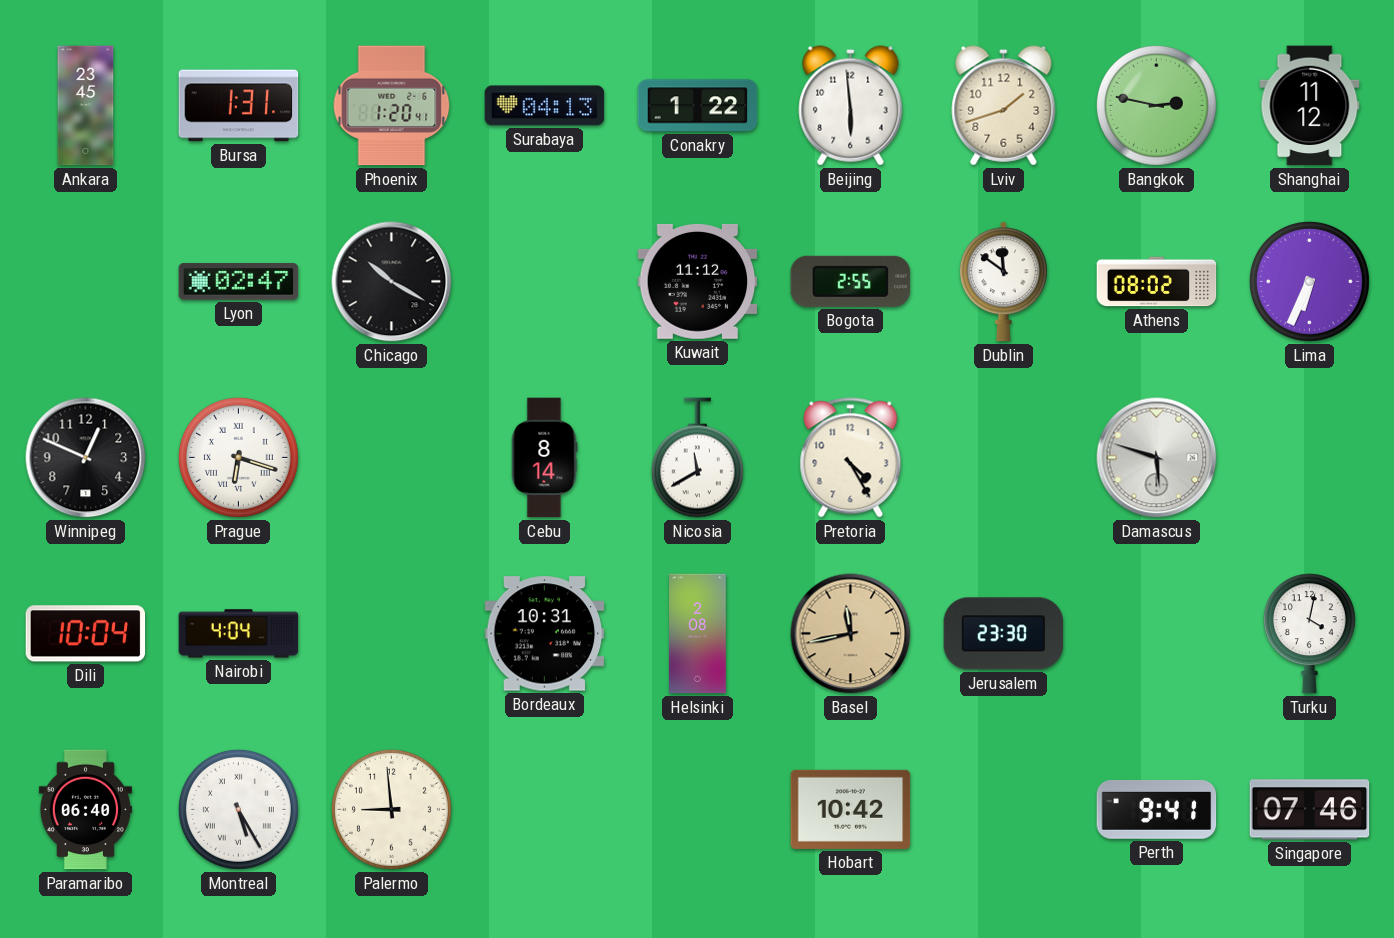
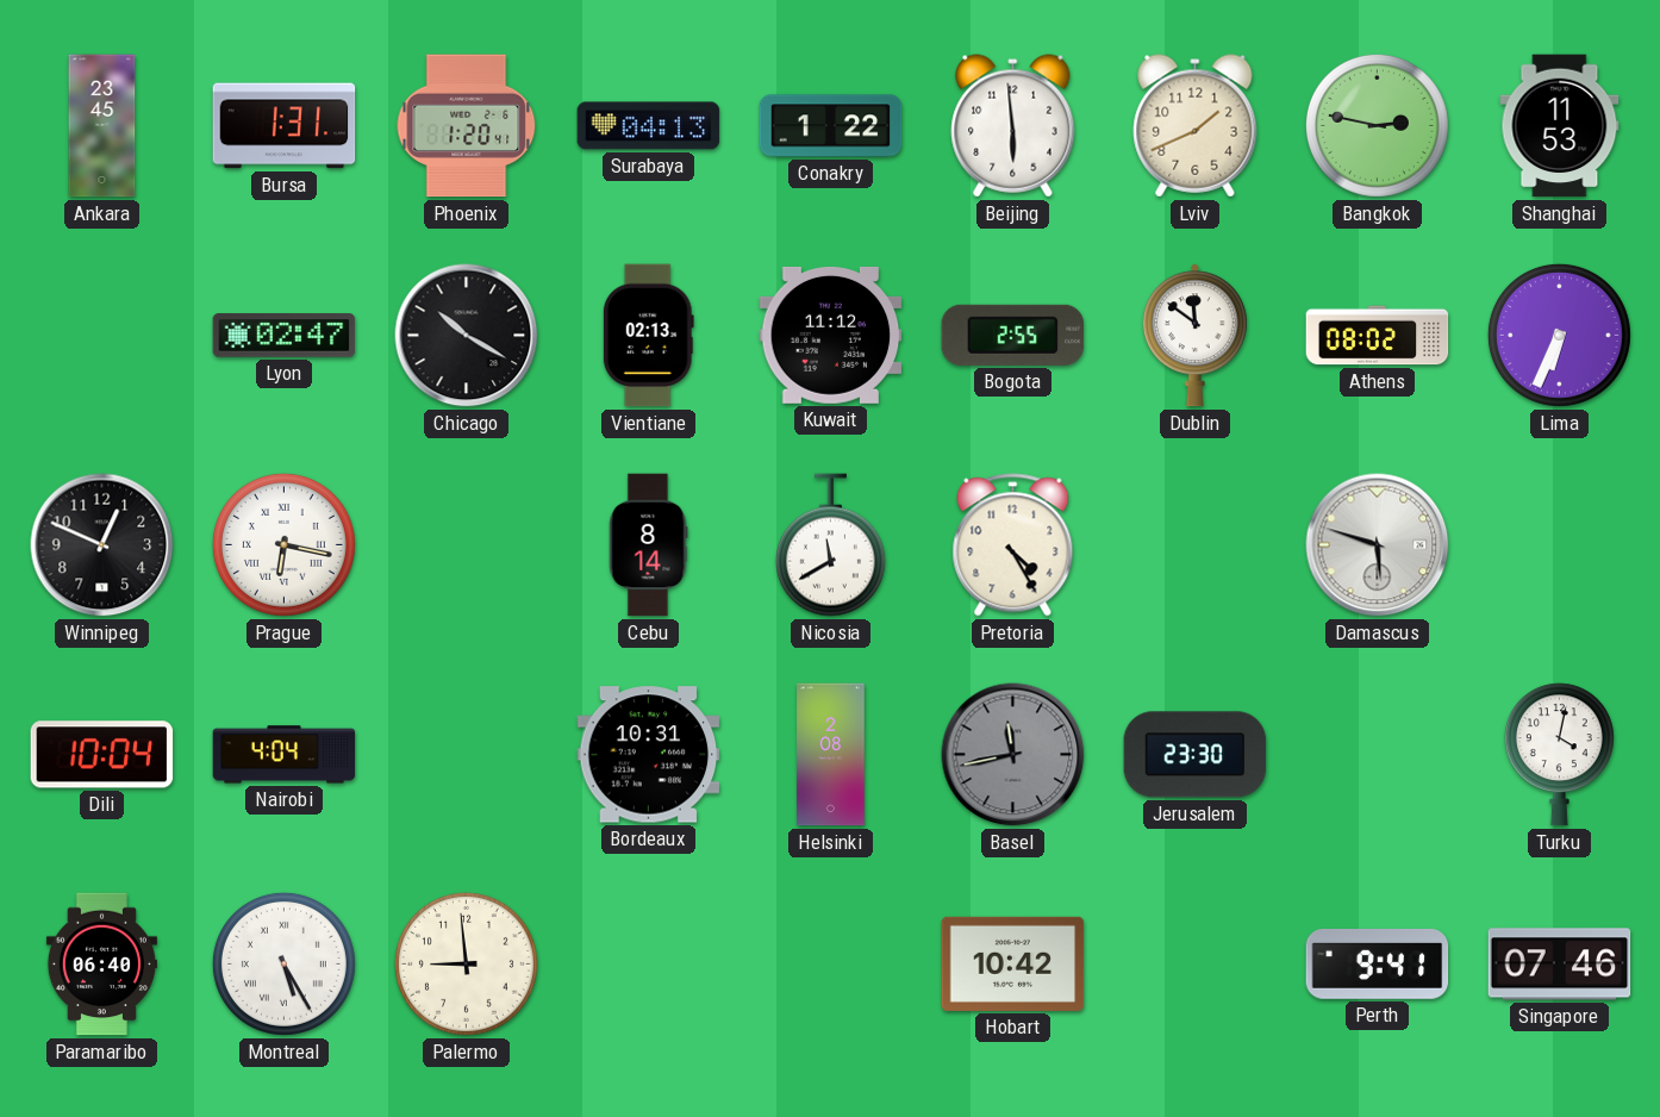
Lviv: 1:42 -> 1:41 (1196, 126)
Shanghai: 11:12 -> 11:53 (1560, 126)
Vientiane: none -> 02:13 (648, 336)
Prague: 6:18 -> 6:17 (283, 544)
Basel dial: champagne -> grey (1013, 755)
